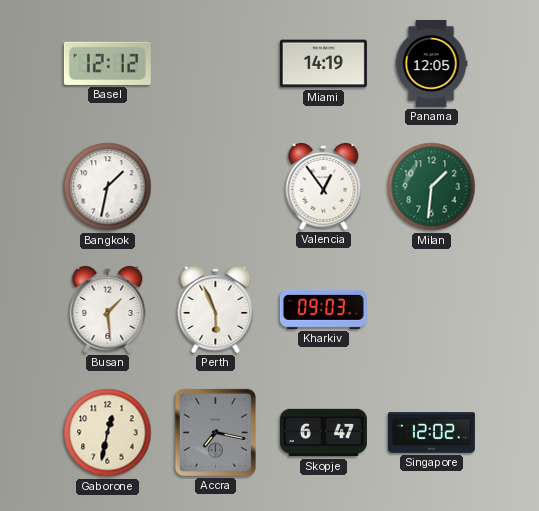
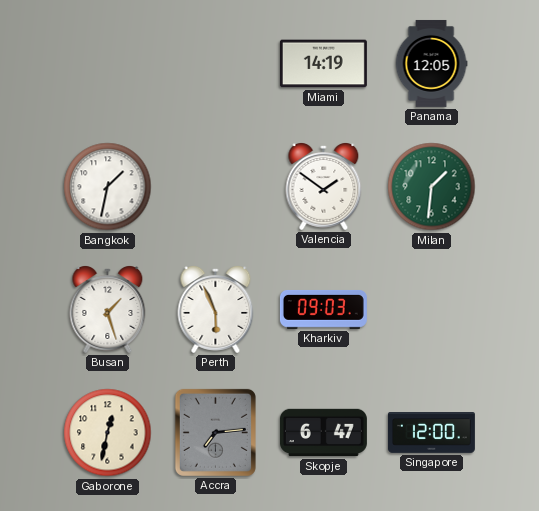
Basel: 12:12 -> none (107, 63)
Valencia: 12:54 -> 1:51 (324, 187)
Busan: 1:29 -> 1:27 (108, 310)
Accra: 7:17 -> 7:14 (215, 432)
Singapore: 12:02 -> 12:00 (431, 433)
